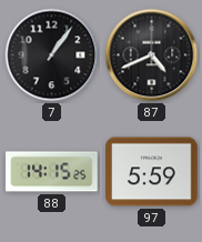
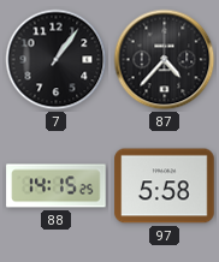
87: 4:41 -> 4:37 (165, 60)
97: 5:59 -> 5:58 (165, 186)
